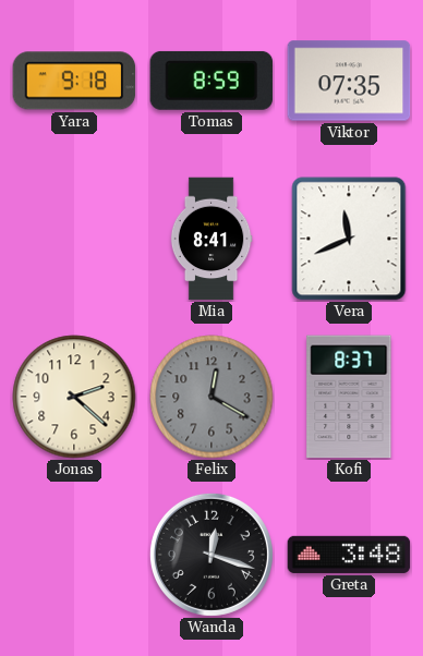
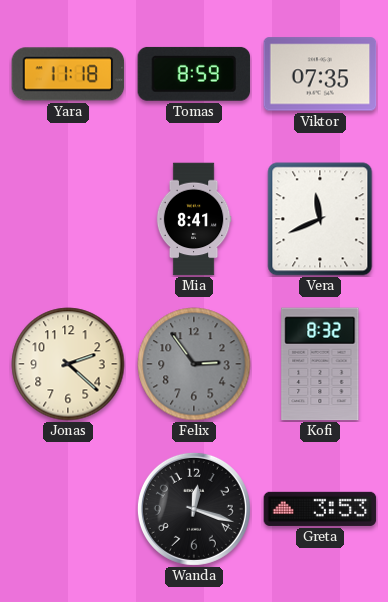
Yara: 9:18 -> 11:18 (68, 74)
Felix: 12:20 -> 2:54 (194, 364)
Kofi: 8:37 -> 8:32 (320, 364)
Greta: 3:48 -> 3:53 (320, 509)
